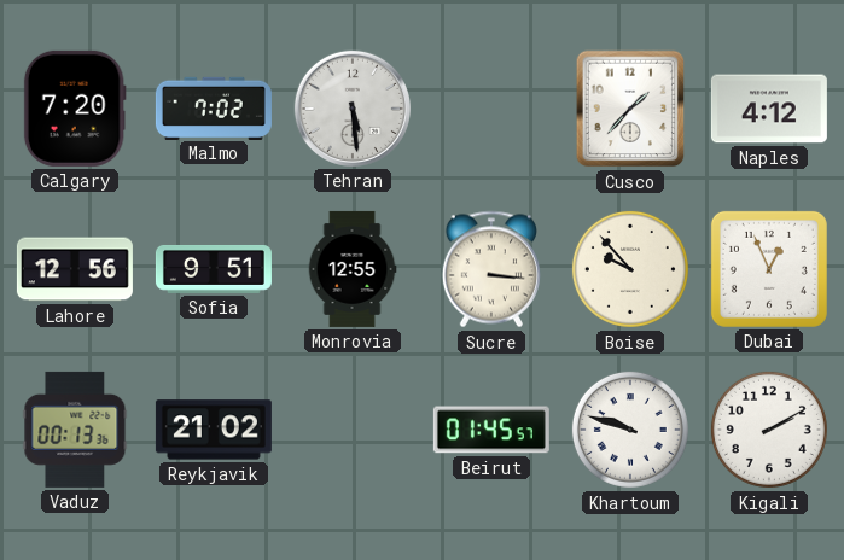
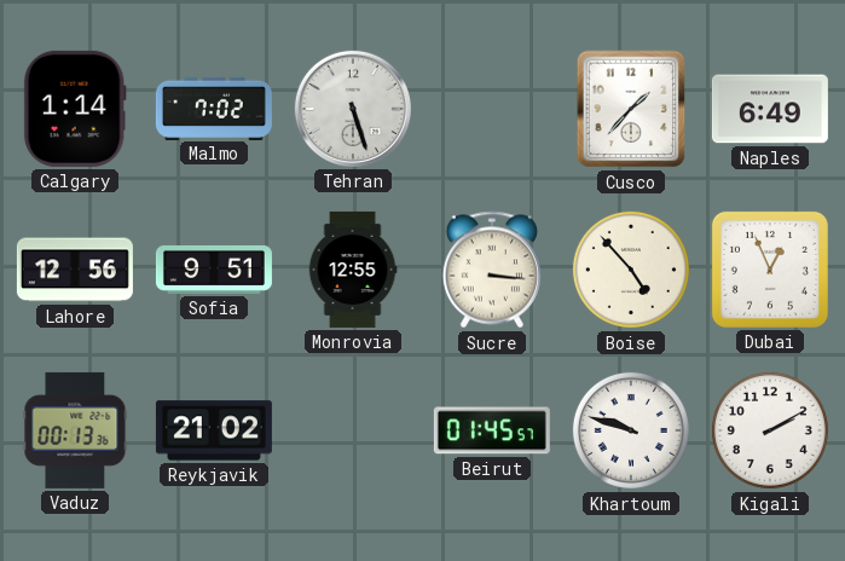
Calgary: 7:20 -> 1:14 (75, 109)
Tehran: 5:29 -> 5:27 (353, 109)
Naples: 4:12 -> 6:49 (770, 109)
Boise: 9:53 -> 4:53 (631, 270)
